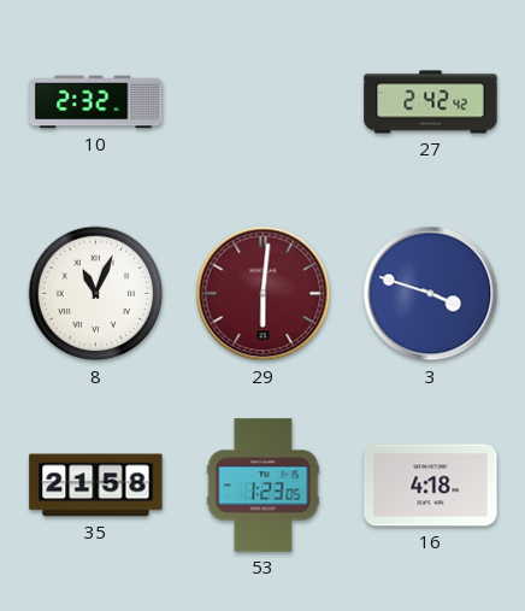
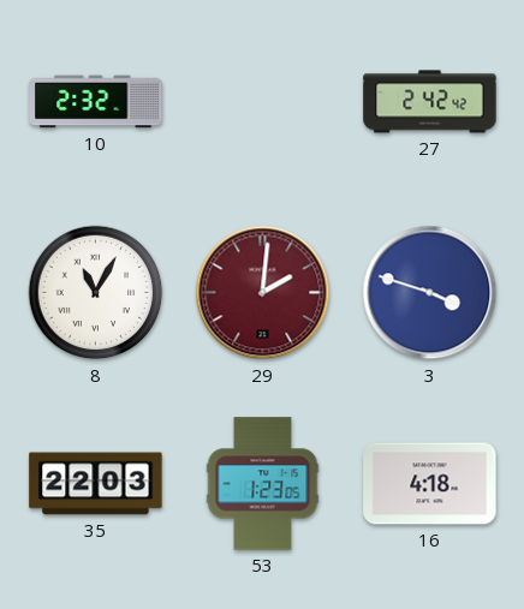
8: 11:04 -> 11:05 (96, 293)
29: 6:01 -> 2:01 (263, 293)
35: 21:58 -> 22:03 (96, 484)
